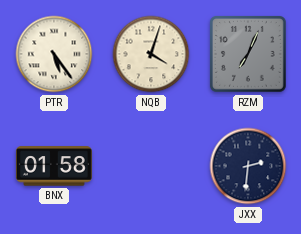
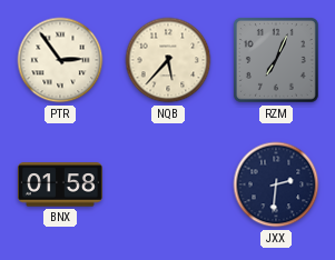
PTR: 5:24 -> 2:54 (60, 60)
NQB: 4:03 -> 5:37 (168, 60)
